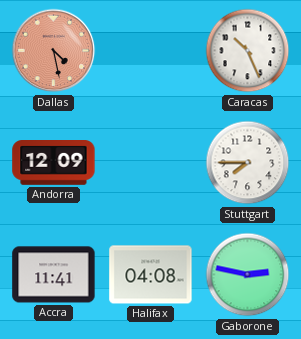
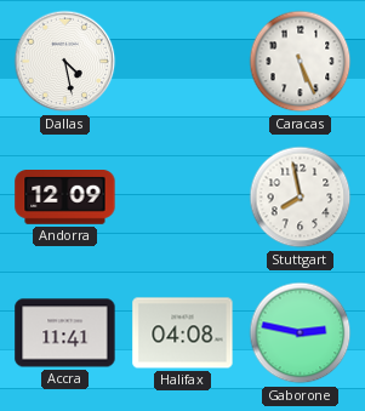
Dallas dial: salmon -> white (65, 62)
Caracas: 10:26 -> 5:26 (301, 62)
Stuttgart: 7:45 -> 7:58 (301, 198)
